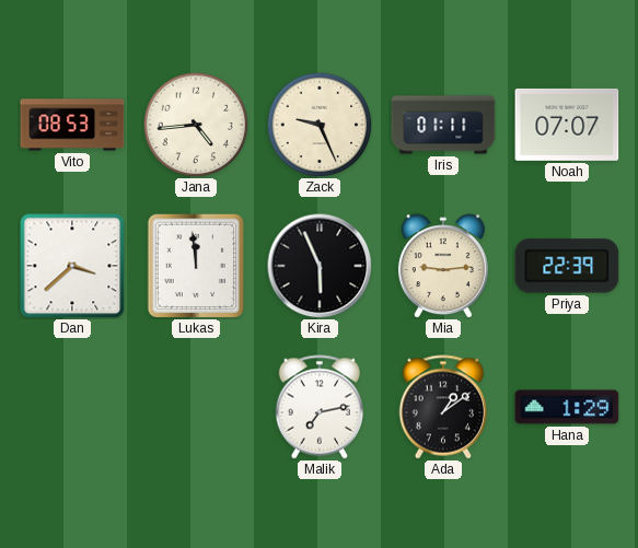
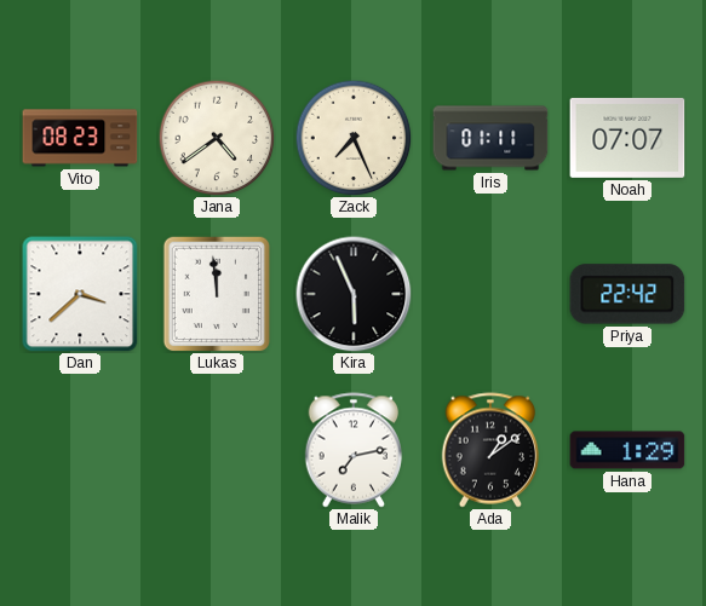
Vito: 08:53 -> 08:23 (80, 138)
Jana: 4:44 -> 4:39 (217, 138)
Zack: 9:26 -> 7:26 (354, 138)
Mia: 9:14 -> none (443, 266)
Priya: 22:39 -> 22:42 (627, 294)
